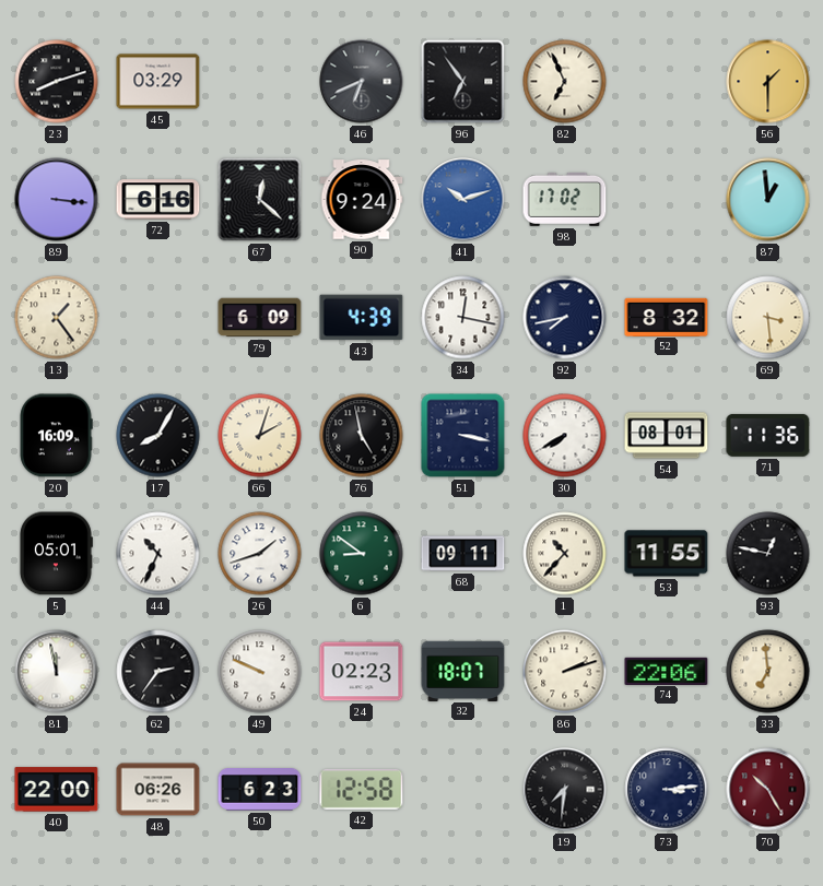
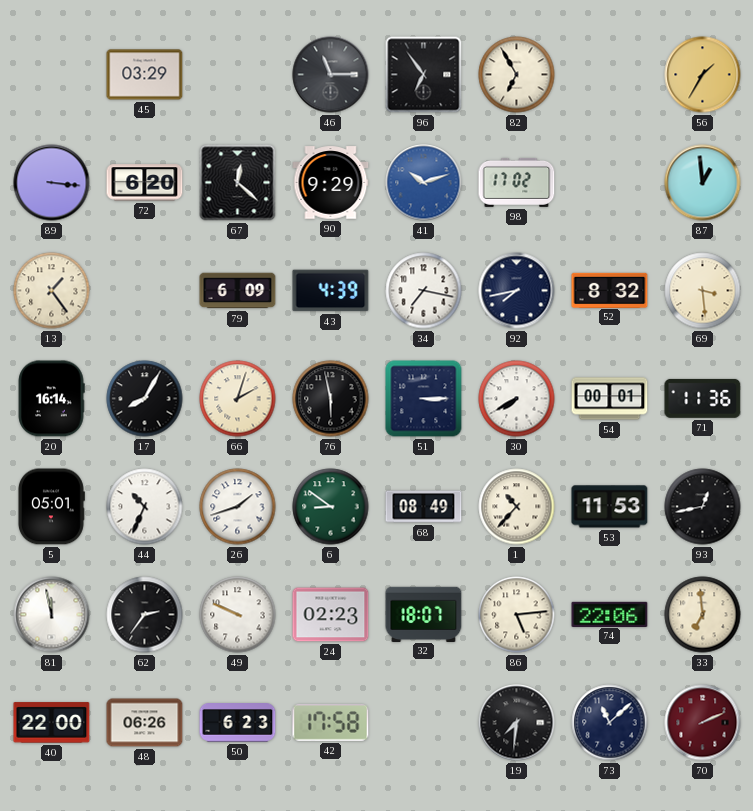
23: 8:12 -> none (57, 82)
46: 6:41 -> 11:15 (331, 75)
82: 6:56 -> 6:55 (517, 75)
56: 1:30 -> 1:35 (703, 75)
72: 6:16 -> 6:20 (145, 183)
90: 9:24 -> 9:29 (331, 183)
34: 12:17 -> 7:17 (424, 291)
20: 16:09 -> 16:14 (51, 399)
76: 4:58 -> 5:58 (331, 399)
51: 3:17 -> 3:15 (424, 399)
54: 08:01 -> 00:01 (610, 399)
68: 09:11 -> 08:49 (424, 507)
53: 11:55 -> 11:53 (610, 507)
93: 12:47 -> 12:43 (703, 507)
86: 2:12 -> 5:14 (517, 615)
42: 12:58 -> 17:58 (331, 723)
73: 3:14 -> 11:08 (610, 723)
70: 10:25 -> 2:11 (703, 723)
